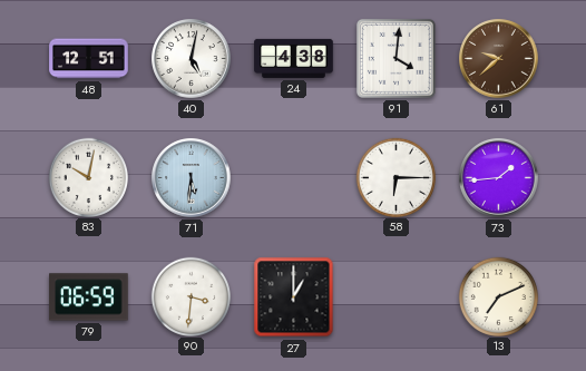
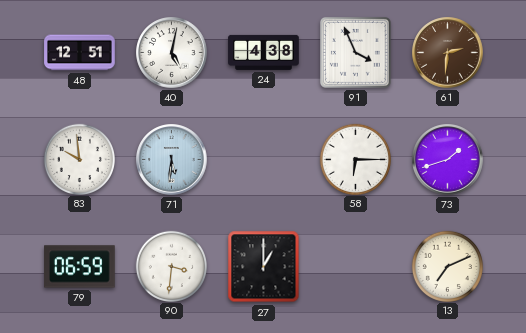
91: 4:01 -> 3:56 (355, 52)
61: 9:38 -> 2:31 (448, 53)
83: 10:02 -> 9:59 (79, 159)
73: 1:44 -> 1:42 (448, 160)
